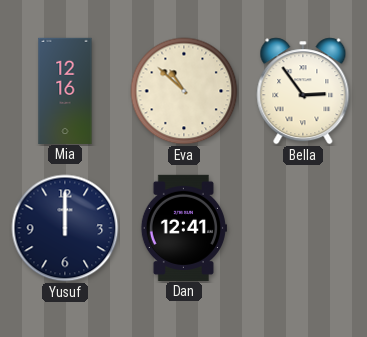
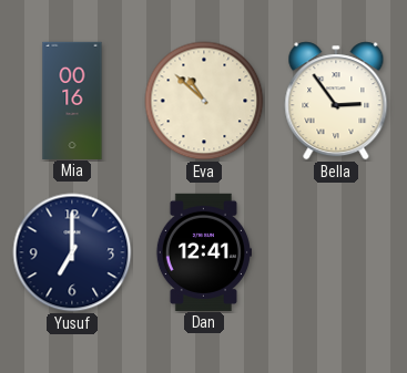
Mia: 12:16 -> 00:16 (72, 100)
Yusuf: 12:00 -> 7:00 (72, 252)
